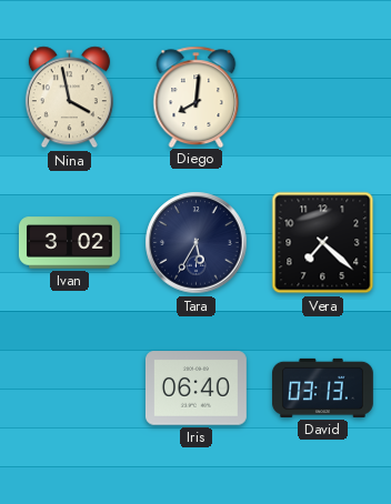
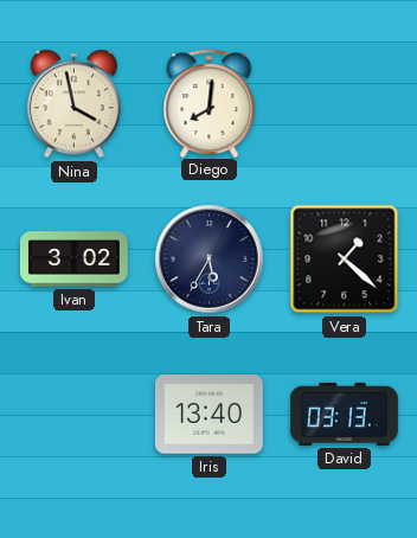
Vera: 7:22 -> 1:22 (345, 260)
Iris: 06:40 -> 13:40 (208, 415)
